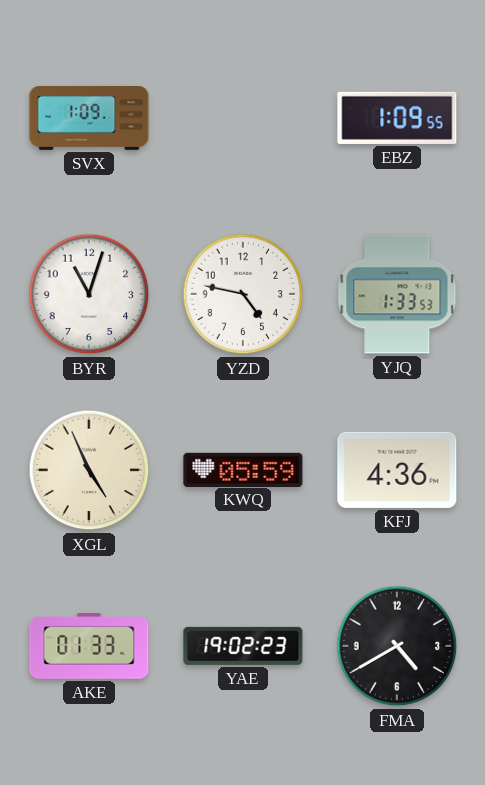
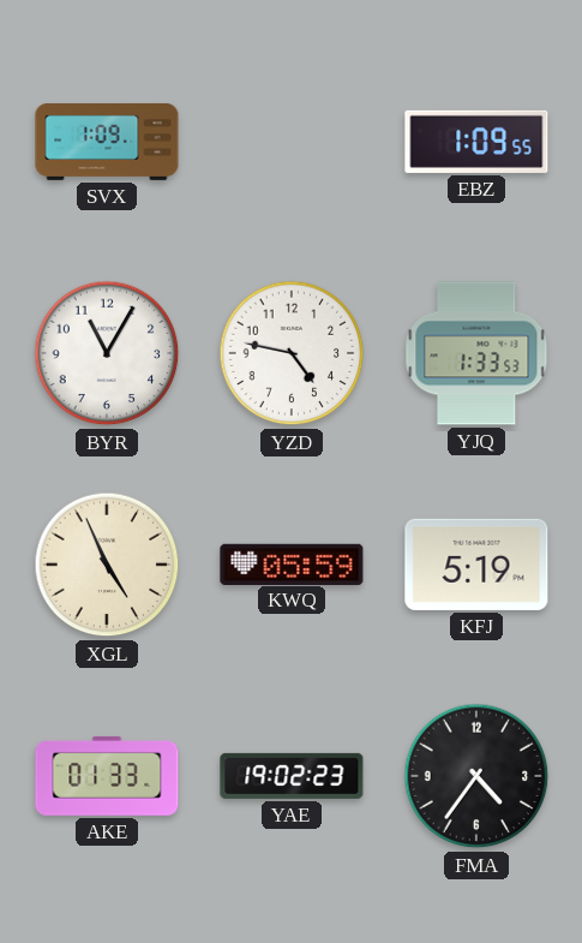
BYR: 11:03 -> 11:05 (107, 353)
KFJ: 4:36 -> 5:19 (476, 565)
FMA: 4:40 -> 4:36 (476, 776)
